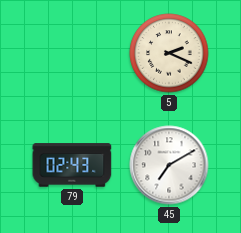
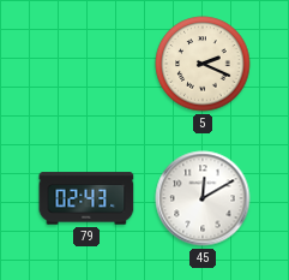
45: 7:10 -> 12:10 (203, 198)
